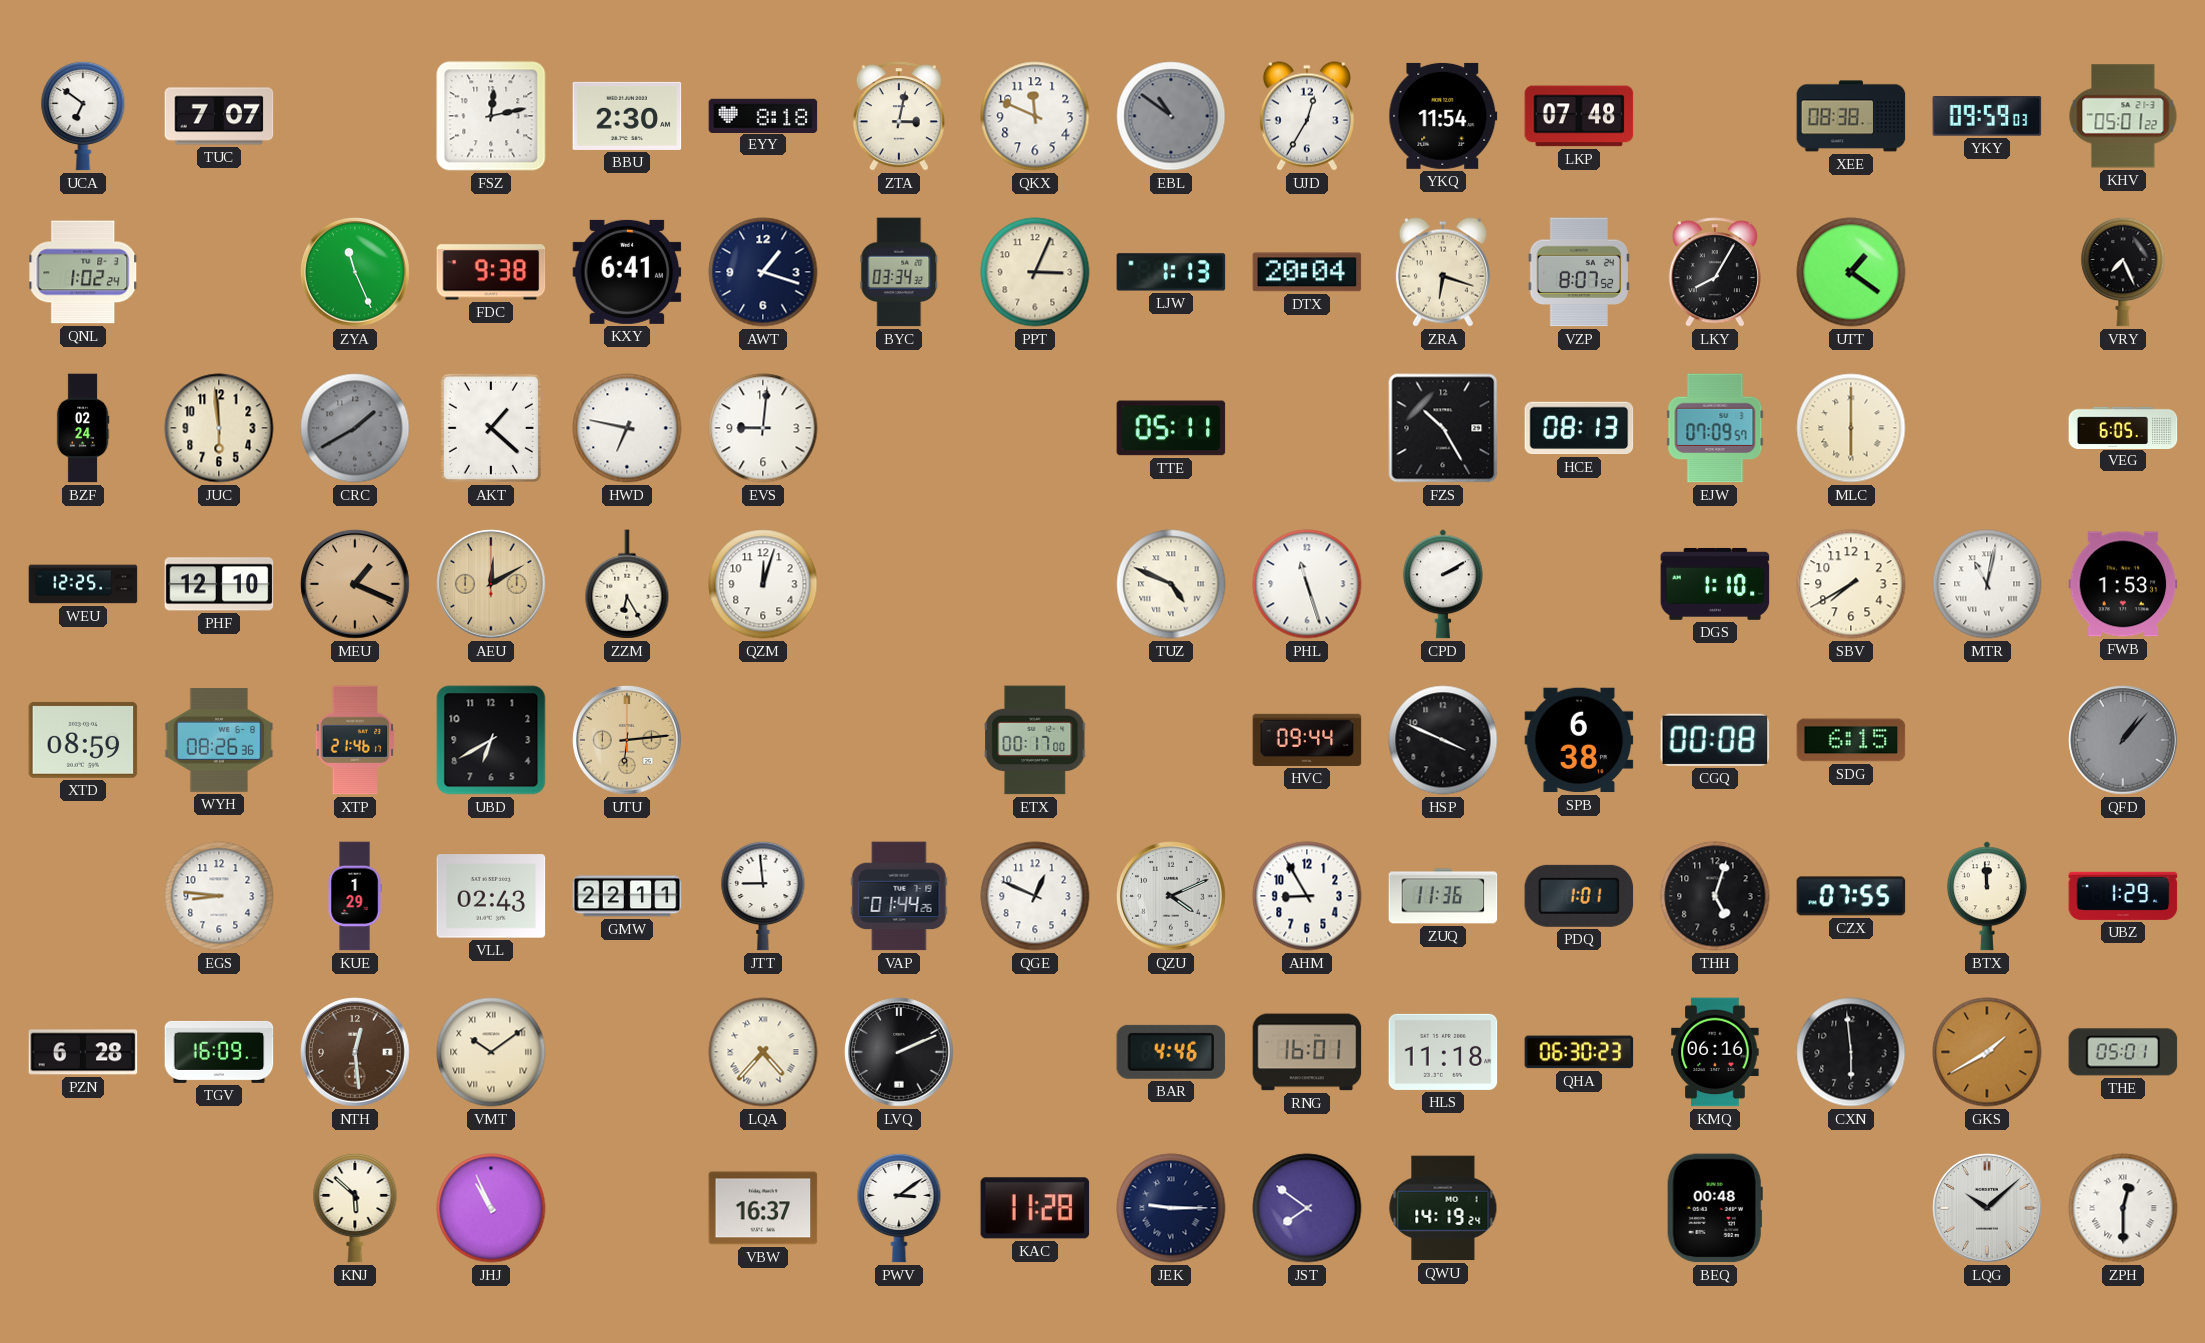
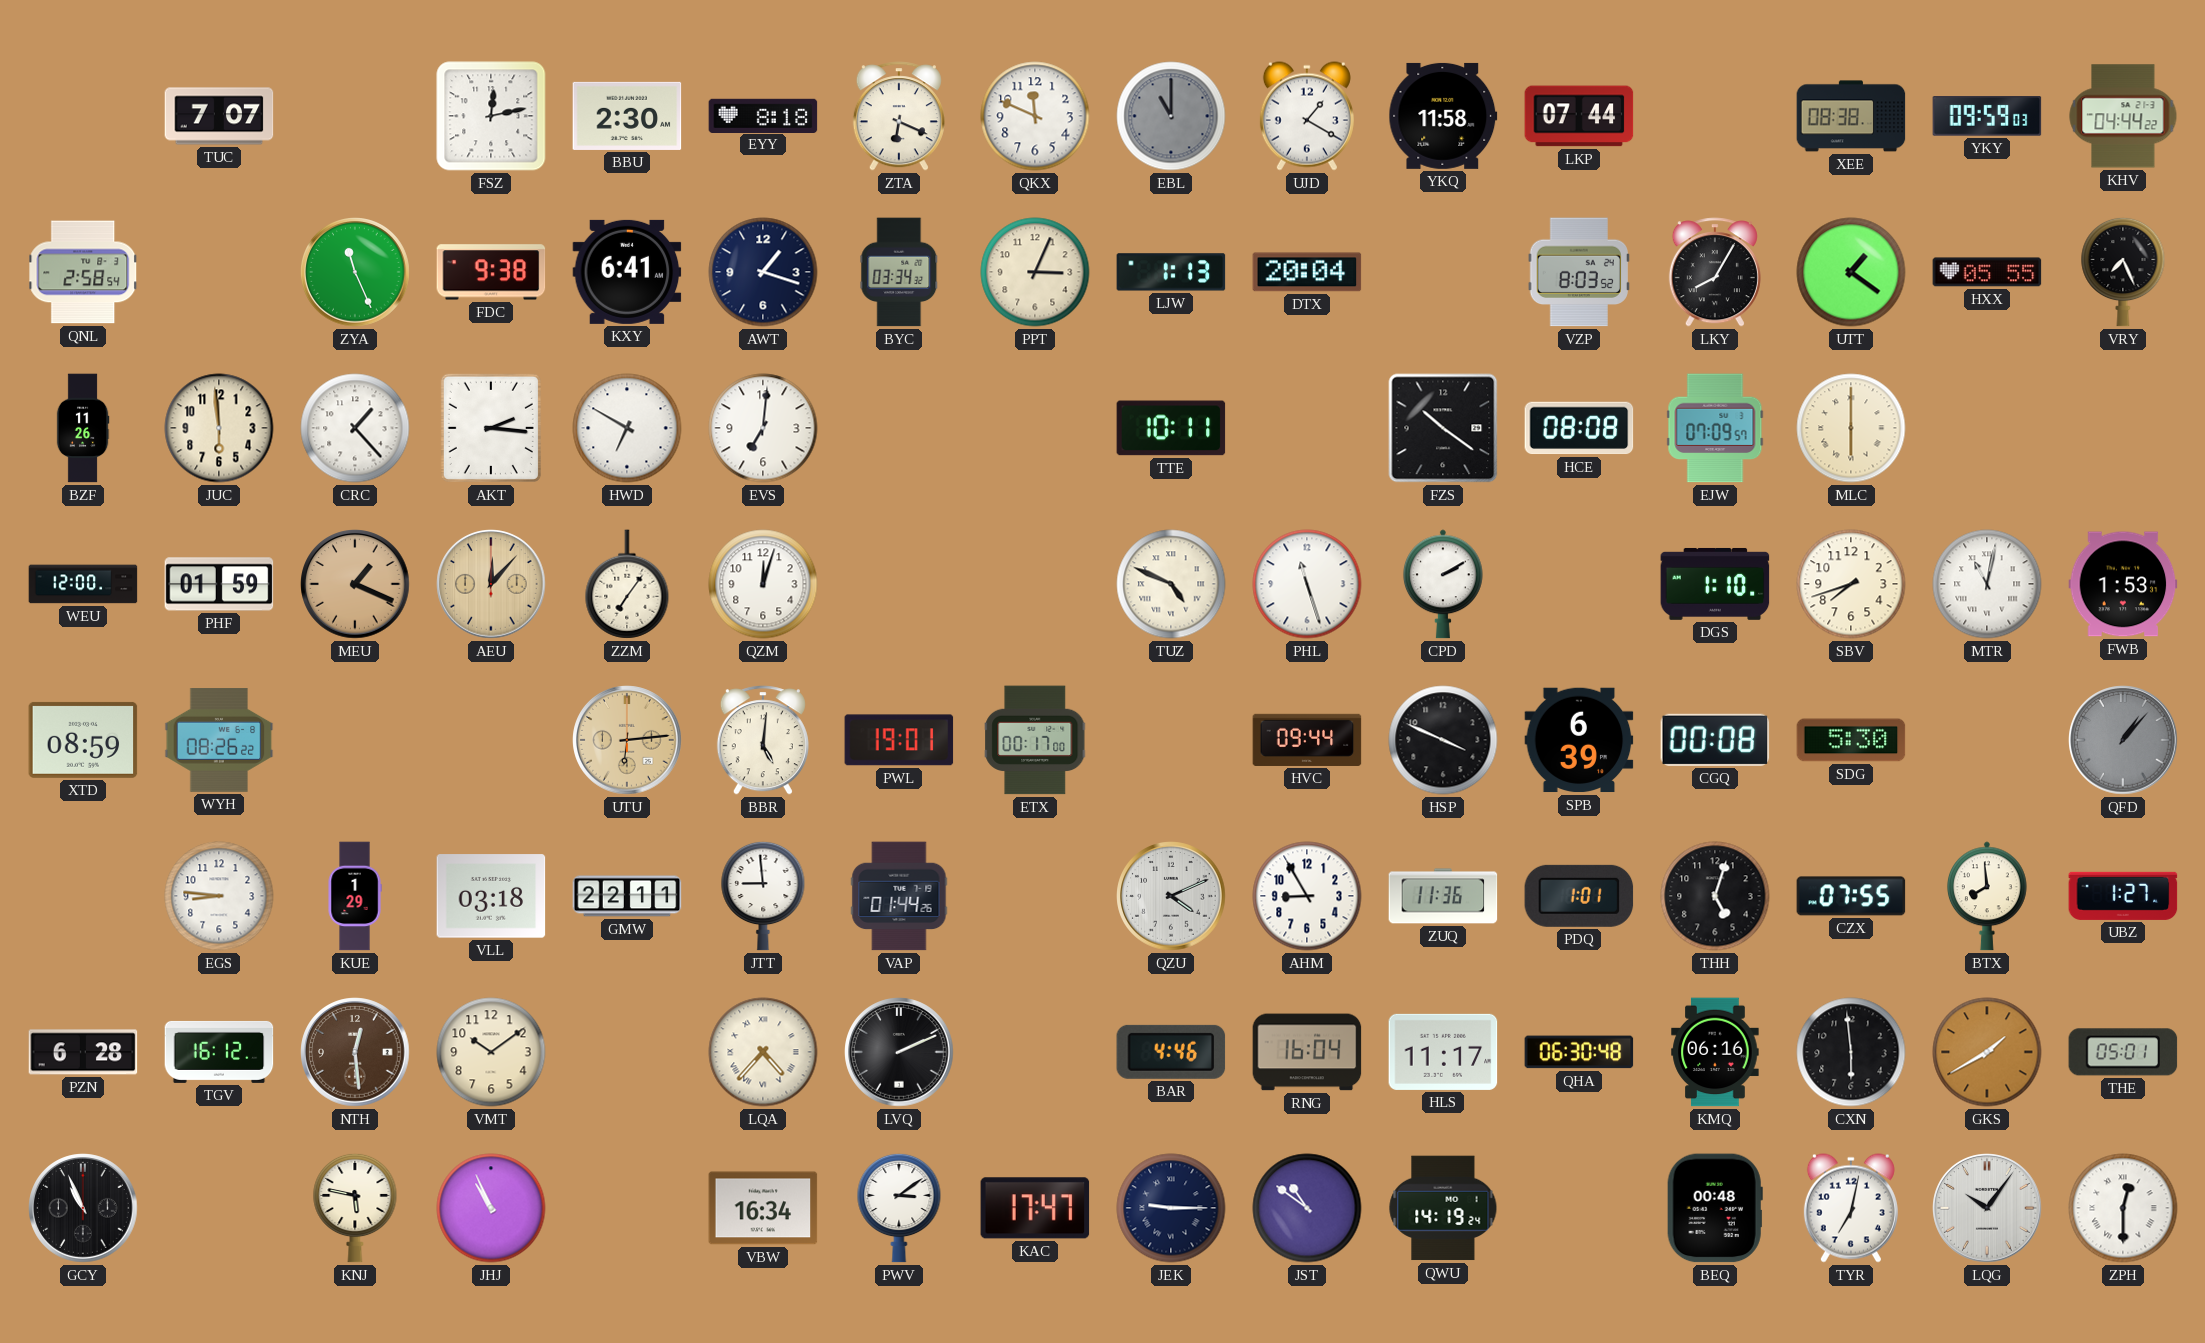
UCA: 6:51 -> none (83, 116)
ZTA: 3:02 -> 6:19 (899, 116)
EBL: 10:51 -> 11:00 (1171, 116)
UJD: 12:35 -> 1:20 (1307, 116)
YKQ: 11:54 -> 11:58 (1443, 116)
LKP: 07:48 -> 07:44 (1579, 116)
KHV: 05:01 -> 04:44 (2123, 116)
QNL: 1:02 -> 2:58 (83, 272)
ZRA: 6:18 -> none (1443, 272)
VZP: 8:07 -> 8:03 (1579, 272)
HXX: none -> 05:55 (1987, 272)
BZF: 02:24 -> 11:26 (83, 428)
CRC: 1:40 -> 1:23 (355, 428)
CRC dial: grey -> white (355, 428)
AKT: 1:22 -> 2:16 (491, 428)
HWD: 6:47 -> 6:50 (627, 428)
EVS: 9:01 -> 7:01 (763, 428)
TTE: 05:11 -> 10:11 (1171, 428)
FZS: 10:25 -> 10:21 (1443, 428)
HCE: 08:13 -> 08:08 (1579, 428)
VEG: 6:05 -> none (2123, 427)
WEU: 12:25 -> 12:00 (83, 584)
PHF: 12:10 -> 01:59 (219, 584)
AEU: 12:10 -> 12:07 (491, 584)
ZZM: 6:25 -> 7:06 (627, 584)
SBV: 7:40 -> 7:42 (1851, 584)
WYH: 08:26:36 -> 08:26:22 (219, 741)
XTP: 21:46 -> none (354, 740)
UBD: 6:40 -> none (491, 740)
BBR: none -> 5:01 (763, 740)
PWL: none -> 19:01 (899, 740)
SPB: 6:38 -> 6:39 (1579, 740)
SDG: 6:15 -> 5:30 (1851, 740)
VLL: 02:43 -> 03:18 (491, 896)
QGE: 12:49 -> none (1035, 896)
BTX: 11:59 -> 7:59 (1987, 896)
UBZ: 1:29 -> 1:27 (2123, 896)
TGV: 16:09 -> 16:12 (219, 1052)
VMT numerals: Roman -> Arabic (491, 1052)
RNG: 16:01 -> 16:04 (1307, 1052)
HLS: 11:18 -> 11:17 (1443, 1052)
QHA: 06:30:23 -> 06:30:48 (1579, 1052)
GCY: none -> 10:56 (83, 1208)
KNJ: 5:52 -> 5:47 (355, 1208)
VBW: 16:37 -> 16:34 (763, 1208)
KAC: 11:28 -> 17:47 (1035, 1208)
JST: 7:51 -> 10:51 (1307, 1208)
TYR: none -> 7:02 (1851, 1208)
LQG: 10:08 -> 10:06 (1987, 1208)
